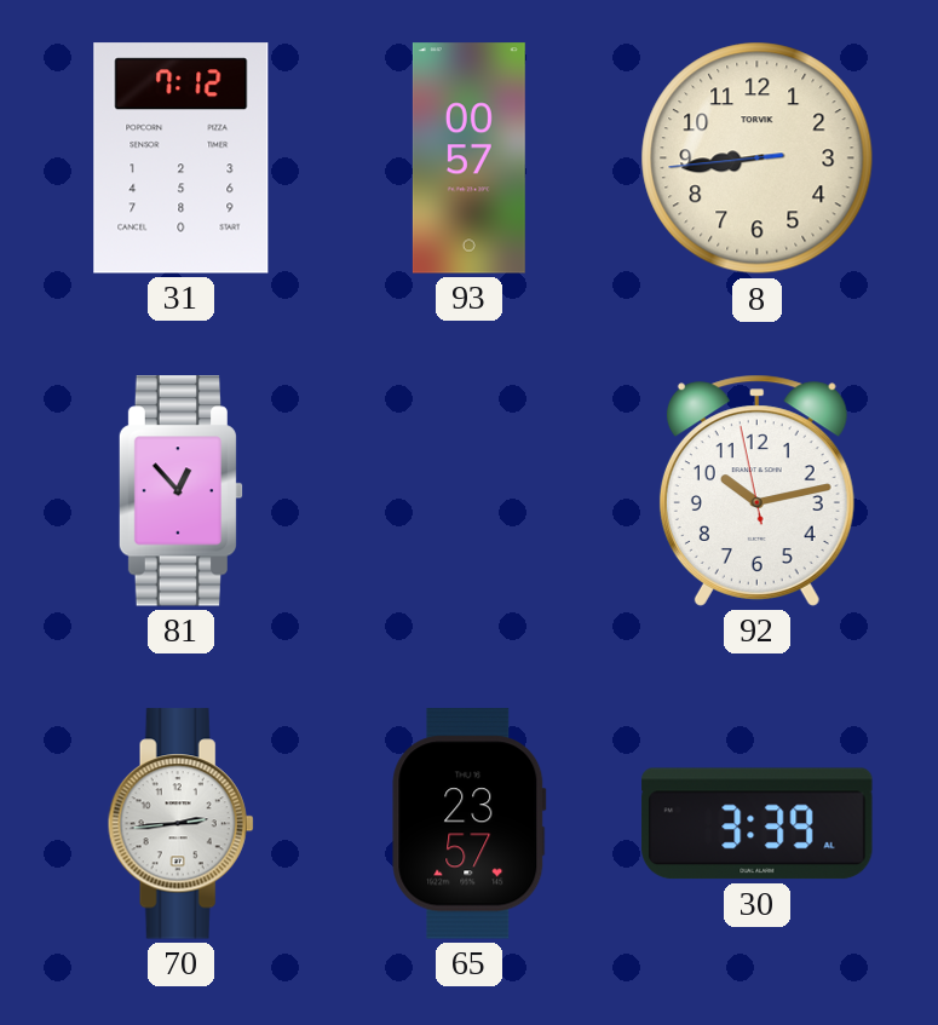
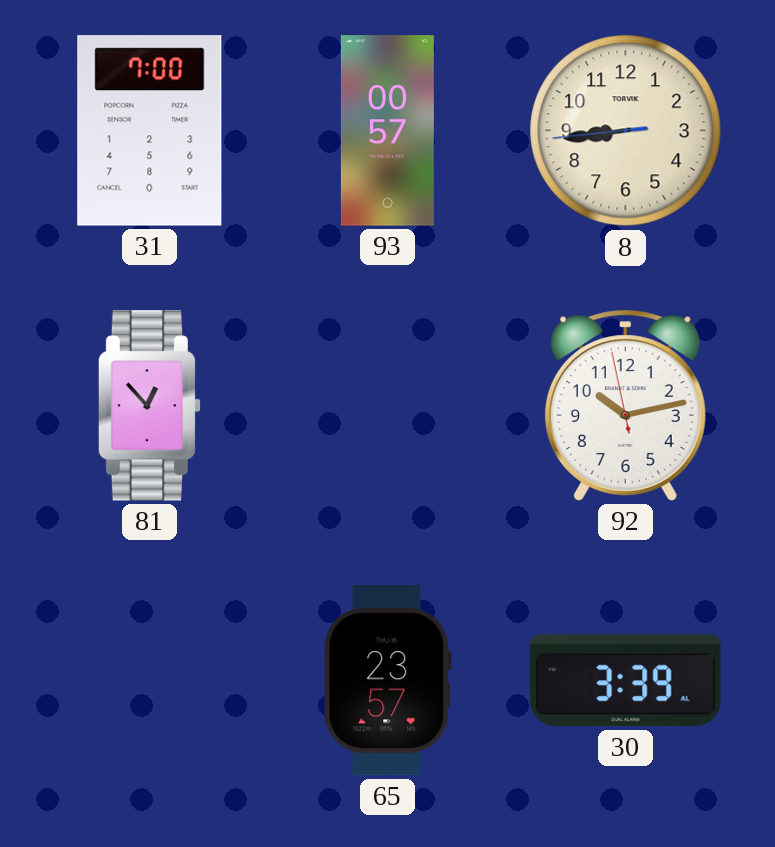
31: 7:12 -> 7:00 (150, 131)
70: 2:44 -> none (180, 824)
